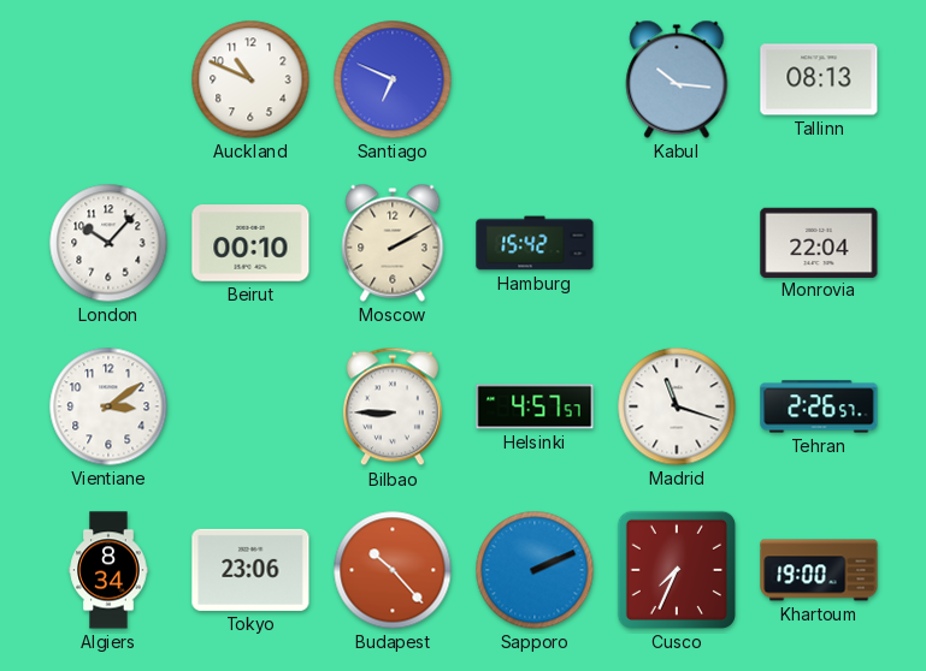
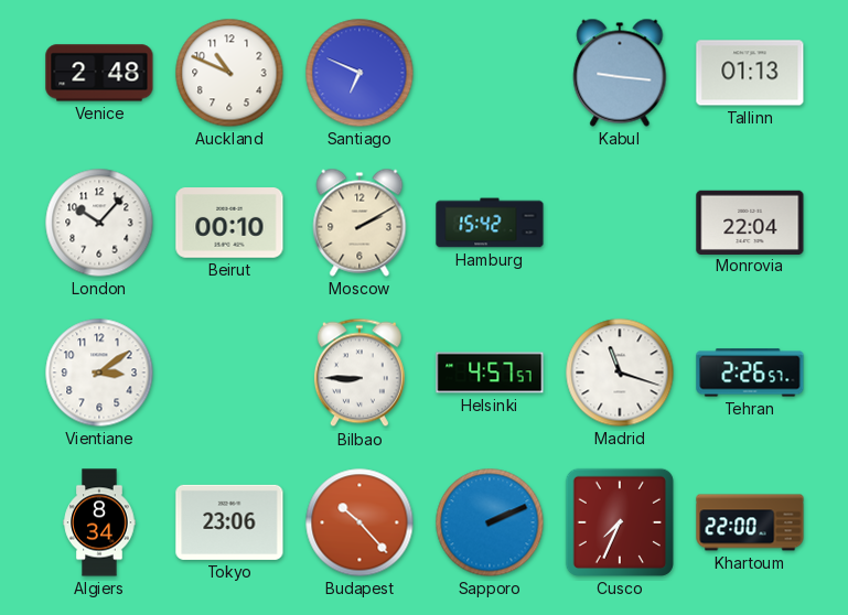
Venice: none -> 2:48 (99, 73)
Kabul: 10:16 -> 9:16 (620, 73)
Tallinn: 08:13 -> 01:13 (750, 73)
Khartoum: 19:00 -> 22:00 (750, 522)
